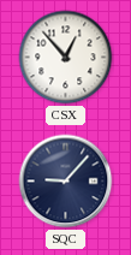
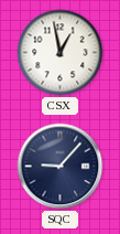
CSX: 12:53 -> 12:58 (61, 53)
